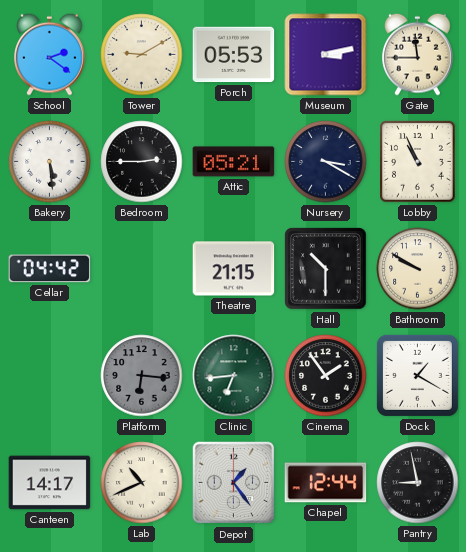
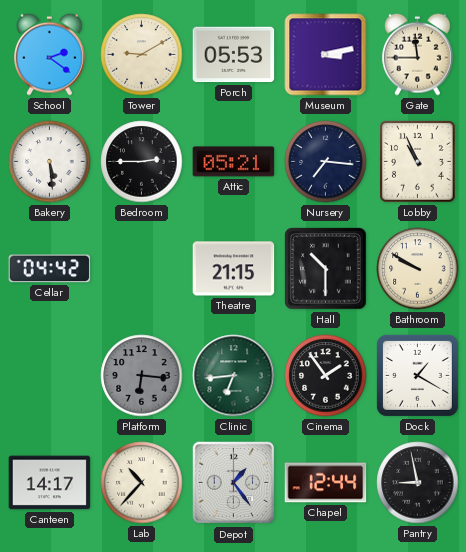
Nursery: 3:20 -> 7:16 (326, 162)
Lab: 10:41 -> 10:37 (142, 483)
